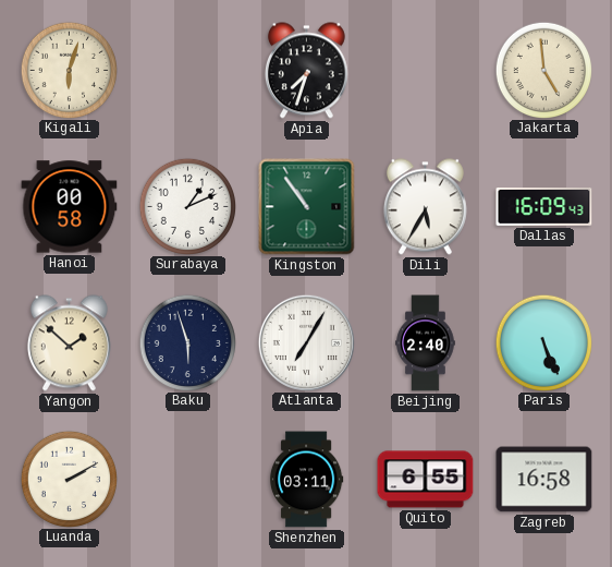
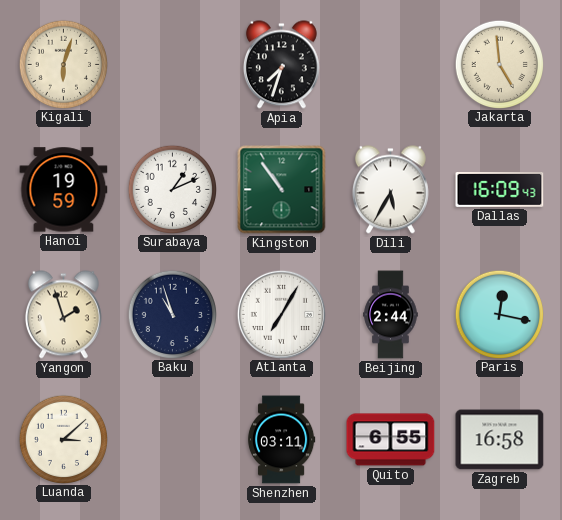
Hanoi: 00:58 -> 19:59 (64, 190)
Yangon: 1:52 -> 1:57 (63, 315)
Baku: 5:57 -> 10:57 (172, 314)
Beijing: 2:40 -> 2:44 (391, 315)
Paris: 5:26 -> 12:17 (499, 314)
Luanda: 2:10 -> 3:08 (63, 439)
